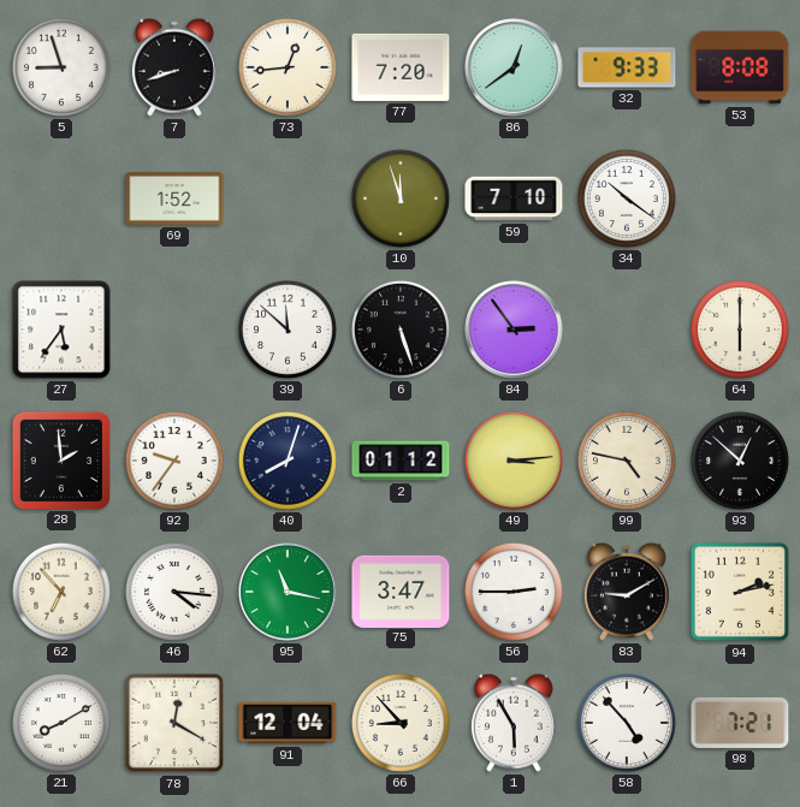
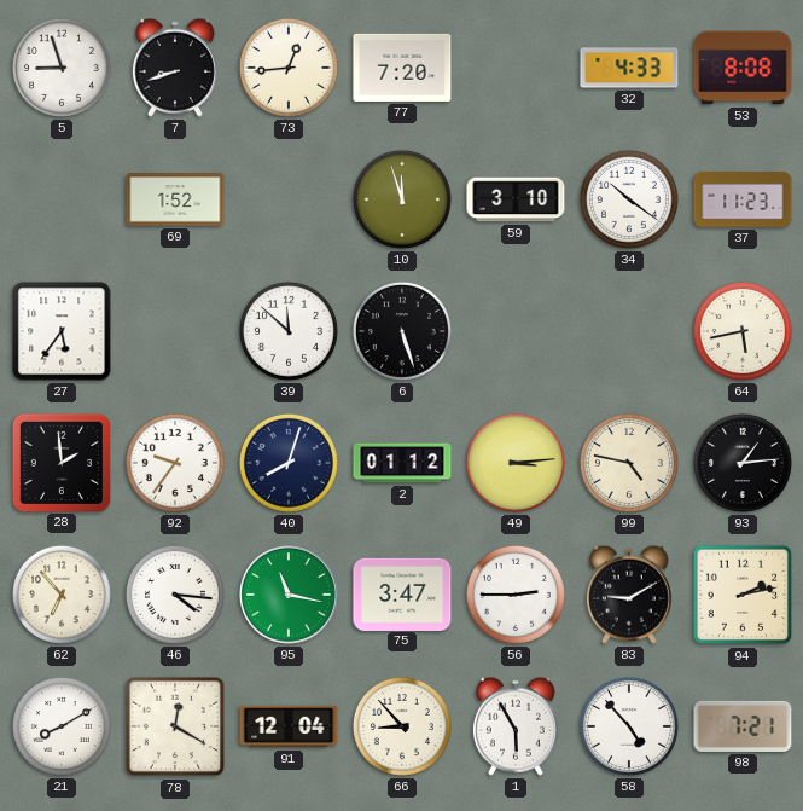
86: 12:39 -> none (515, 69)
32: 9:33 -> 4:33 (629, 68)
59: 7:10 -> 3:10 (516, 199)
37: none -> 11:23 (743, 199)
84: 2:54 -> none (515, 331)
64: 6:00 -> 5:43 (743, 331)
93: 12:52 -> 1:14 (743, 463)
